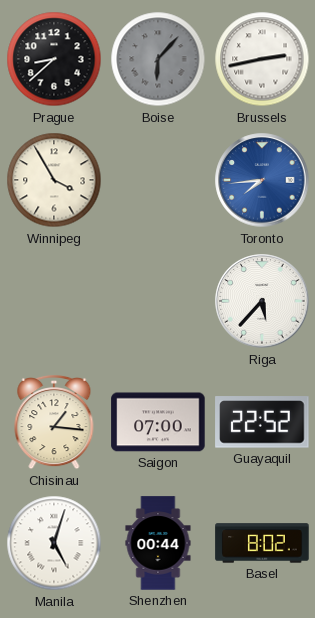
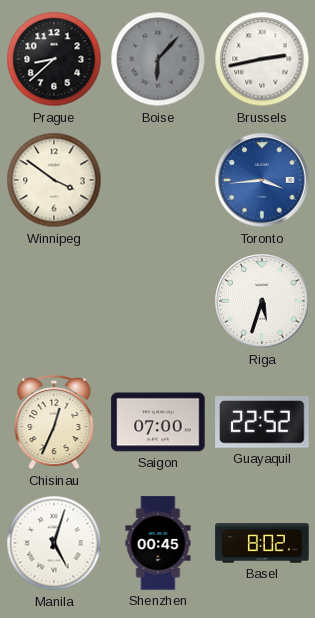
Winnipeg: 3:55 -> 3:51 (54, 180)
Toronto: 7:44 -> 3:44 (262, 180)
Riga: 5:37 -> 5:33 (262, 301)
Chisinau: 1:16 -> 12:34 (54, 422)
Shenzhen: 00:44 -> 00:45 (158, 543)
